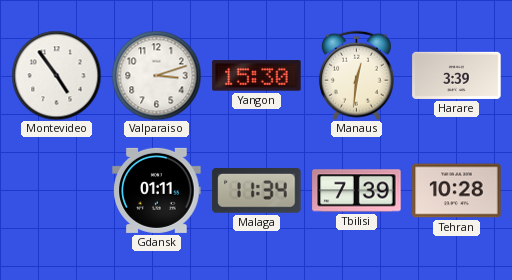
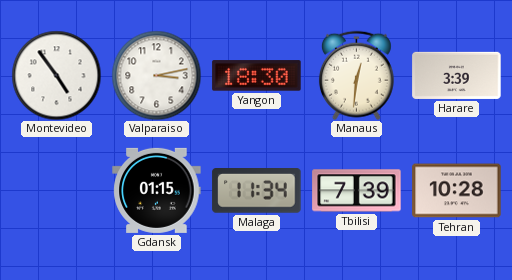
Valparaiso: 3:12 -> 3:13 (156, 75)
Yangon: 15:30 -> 18:30 (257, 76)
Gdansk: 01:11 -> 01:15 (157, 190)
